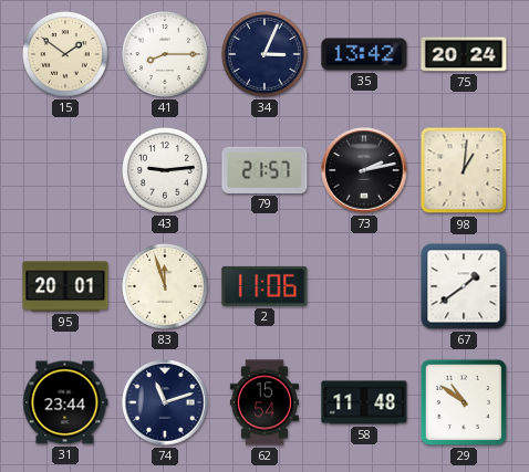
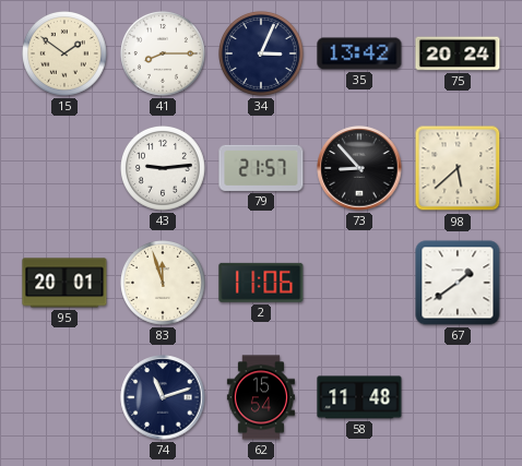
73: 2:13 -> 8:53 (359, 168)
98: 1:01 -> 5:38 (458, 168)
31: 23:44 -> none (65, 402)
29: 10:51 -> none (464, 402)
